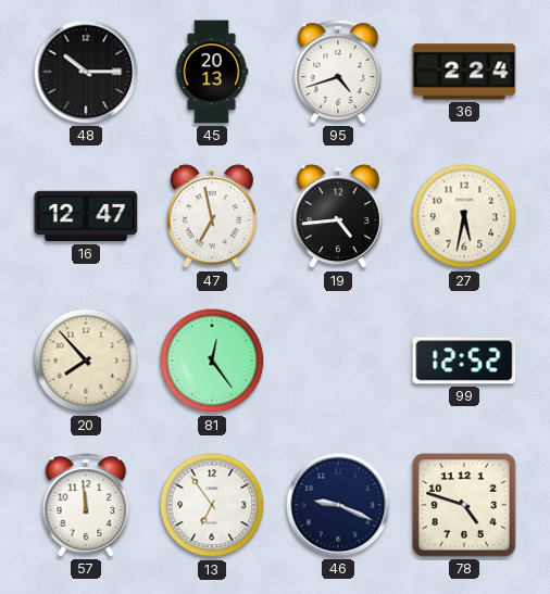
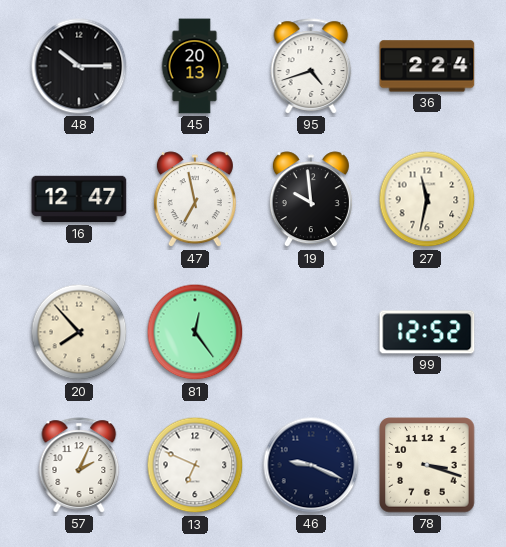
19: 4:44 -> 9:59 (311, 200)
27: 5:32 -> 11:32 (427, 199)
57: 11:59 -> 2:04 (79, 465)
13: 6:54 -> 6:49 (195, 465)
78: 4:48 -> 3:18 (427, 465)
